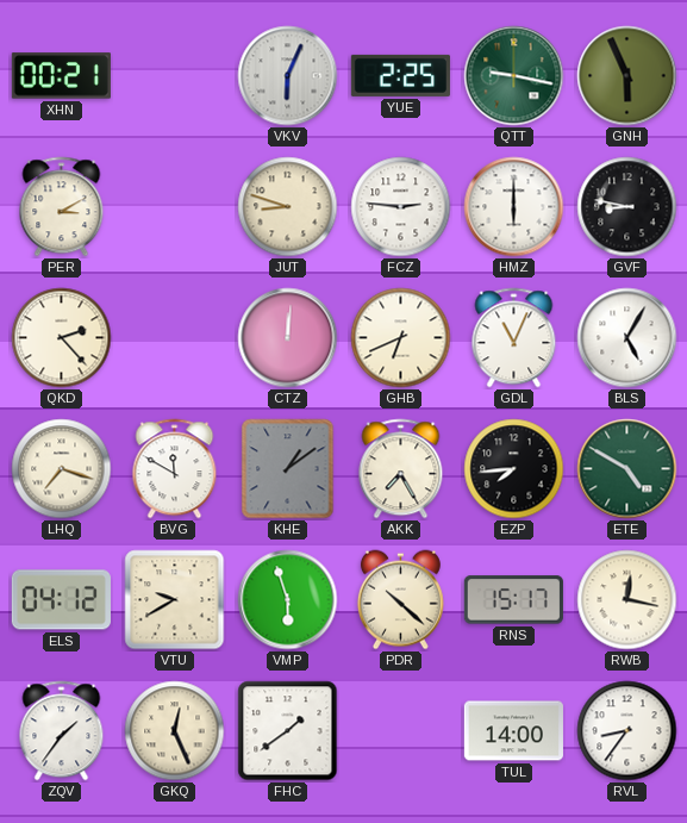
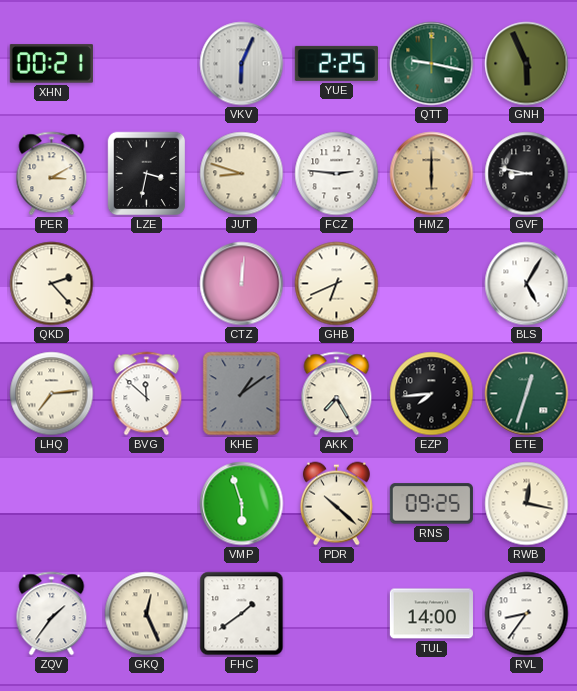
LZE: none -> 3:32 (147, 174)
HMZ dial: white -> champagne (432, 174)
GDL: 11:04 -> none (514, 338)
LHQ: 7:18 -> 7:14 (52, 394)
BVG: 11:50 -> 11:52 (147, 394)
ETE: 4:50 -> 12:33 (527, 394)
ELS: 04:12 -> none (61, 600)
VTU: 9:40 -> none (175, 600)
RNS: 15:17 -> 09:25 (431, 504)
